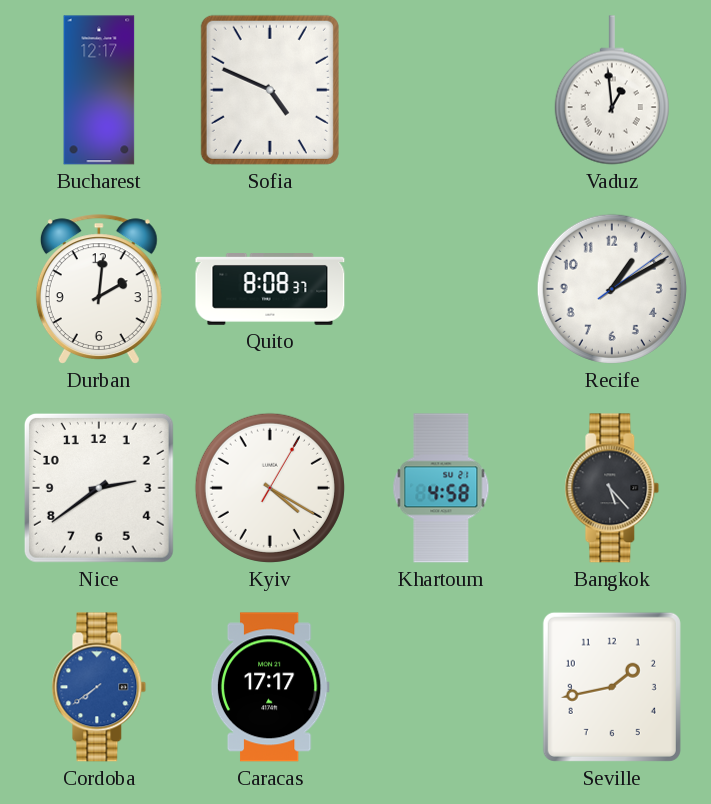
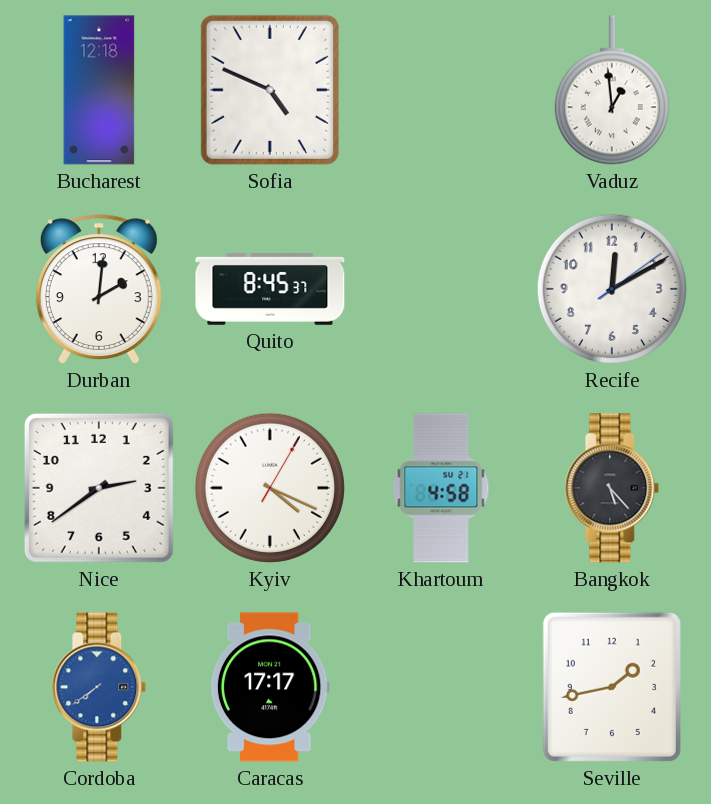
Bucharest: 12:17 -> 12:18 (99, 90)
Quito: 8:08 -> 8:45 (270, 289)
Recife: 1:10 -> 12:10 (612, 289)
Kyiv: 4:20 -> 4:19 (270, 488)
